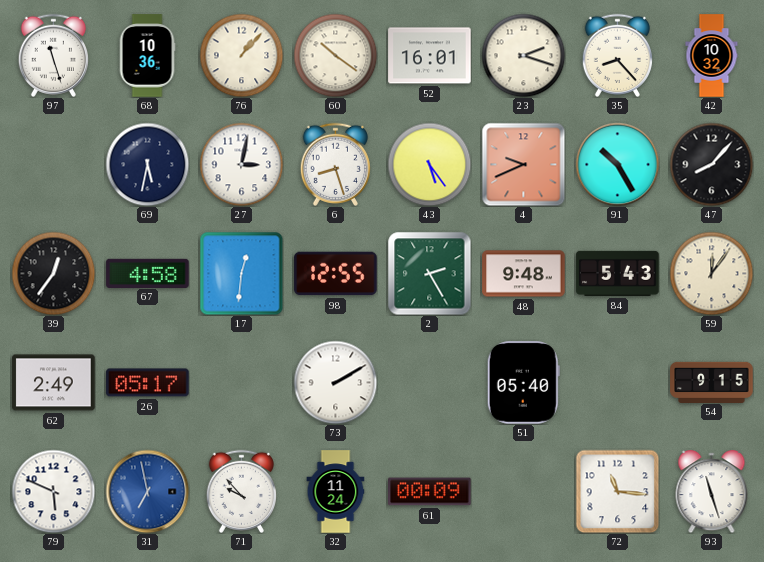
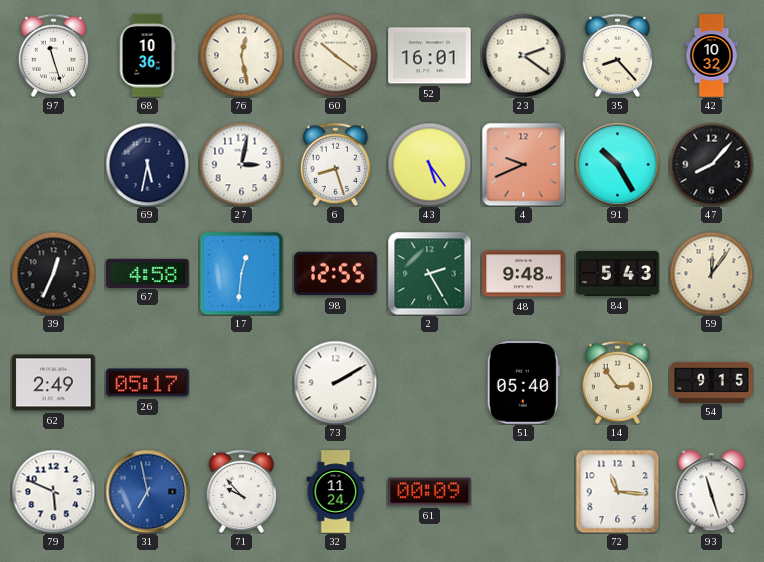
76: 1:07 -> 12:28 (241, 55)
23: 2:18 -> 2:21 (523, 55)
39: 12:36 -> 12:34 (53, 273)
14: none -> 2:54 (617, 382)
